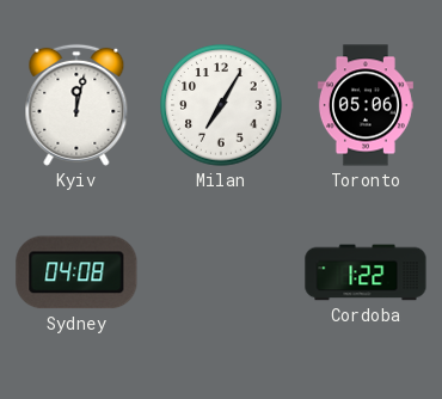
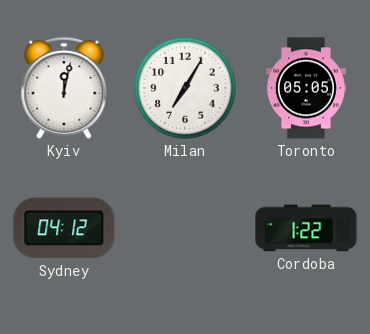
Toronto: 05:06 -> 05:05 (306, 88)
Sydney: 04:08 -> 04:12 (64, 228)
